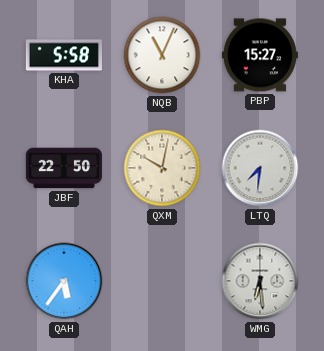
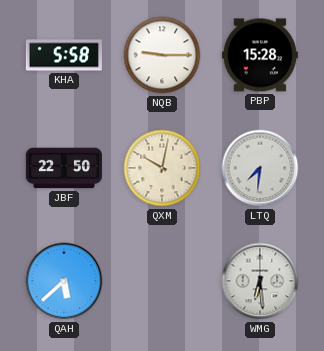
NQB: 11:04 -> 9:15 (162, 55)
PBP: 15:27 -> 15:28 (260, 55)
QAH: 5:36 -> 5:38 (64, 281)
